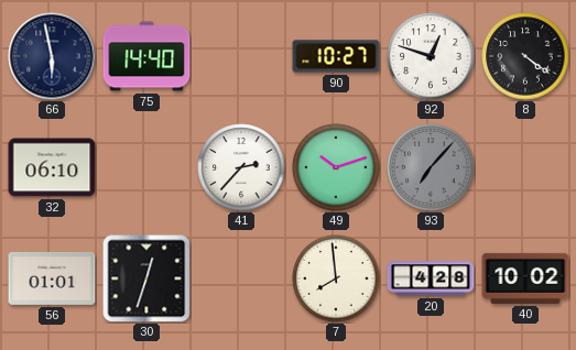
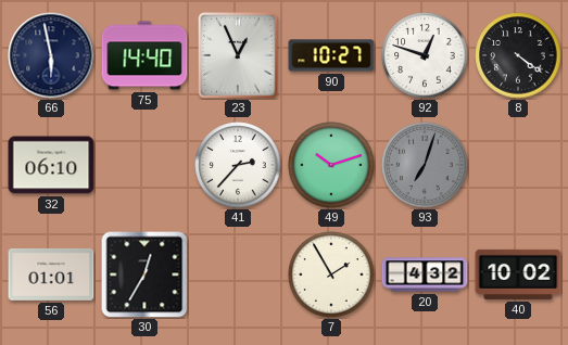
23: none -> 12:56 (239, 56)
93: 7:07 -> 7:03 (425, 165)
30: 12:33 -> 12:35 (144, 274)
7: 7:59 -> 1:55 (331, 274)
20: 4:28 -> 4:32 (425, 274)
